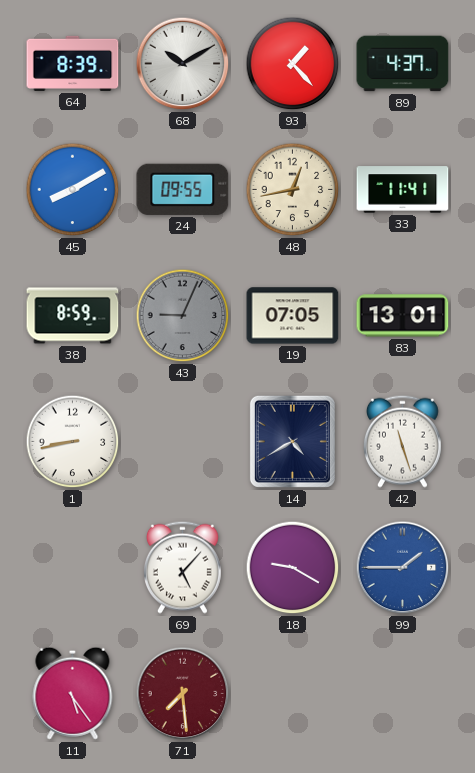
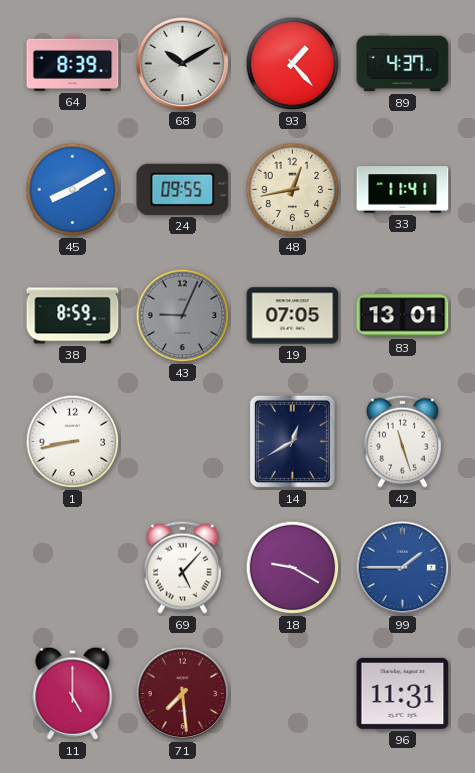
14: 4:40 -> 12:40 (292, 441)
11: 5:24 -> 5:00 (73, 693)
96: none -> 11:31 (403, 693)
